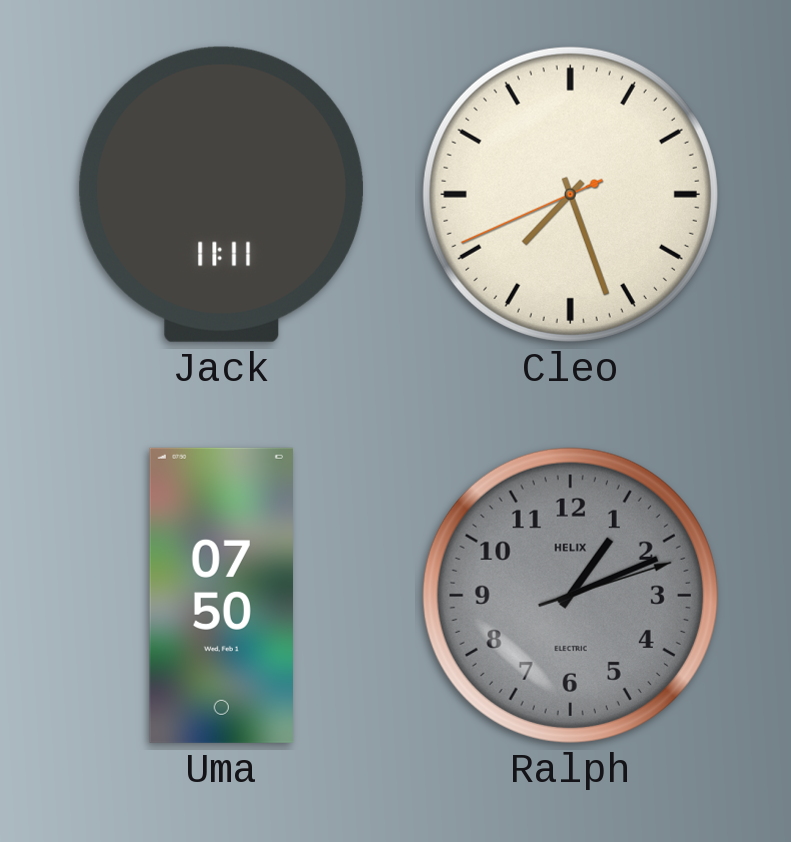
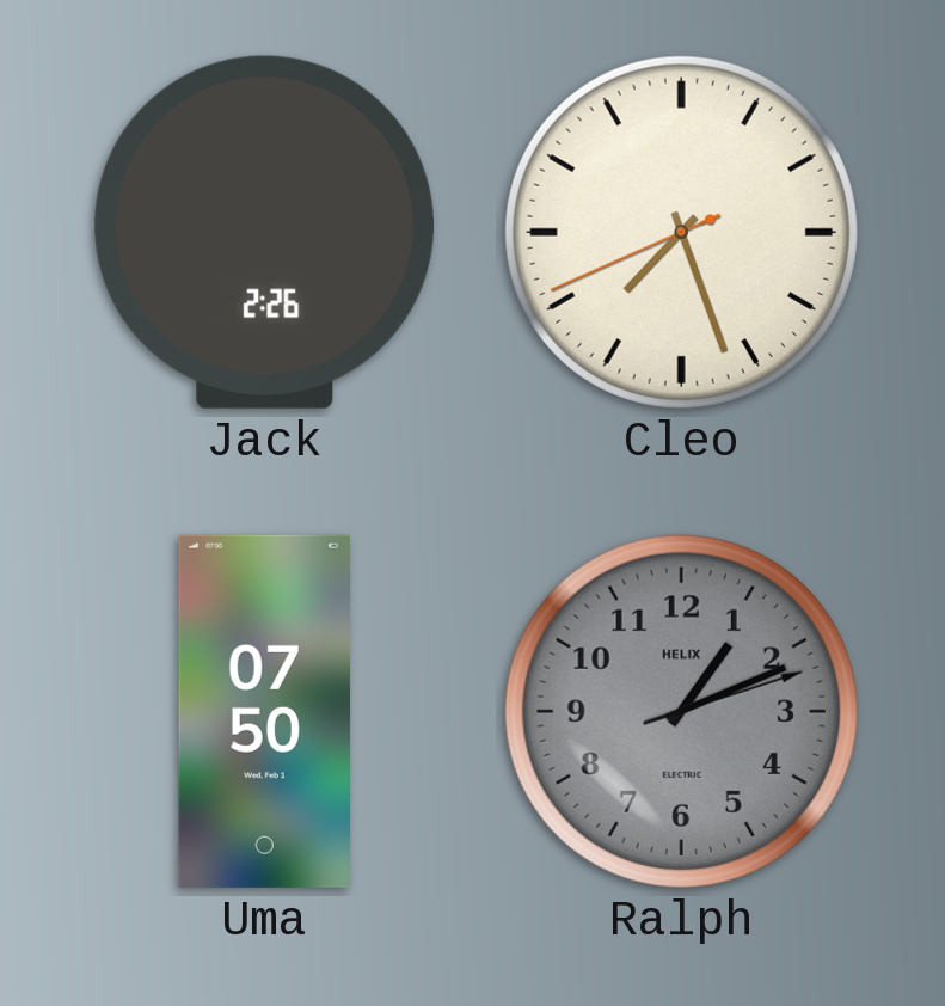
Jack: 11:11 -> 2:26 (264, 232)
